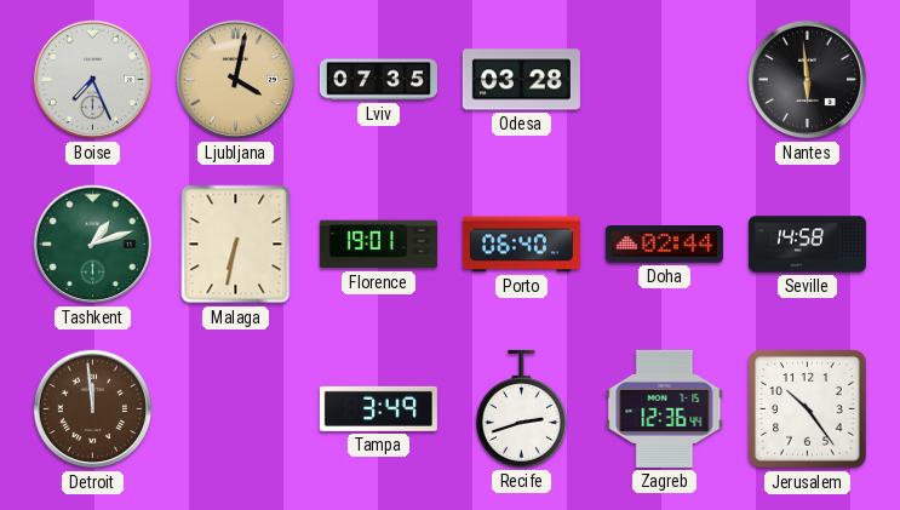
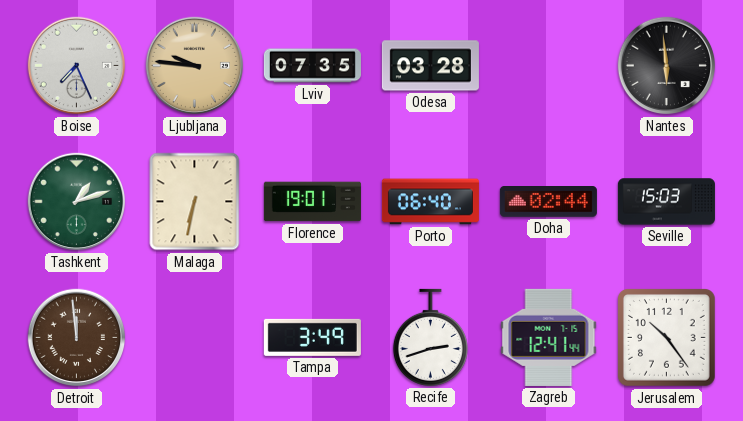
Ljubljana: 4:02 -> 9:46 (195, 66)
Seville: 14:58 -> 15:03 (666, 202)
Zagreb: 12:36 -> 12:41 (549, 337)
